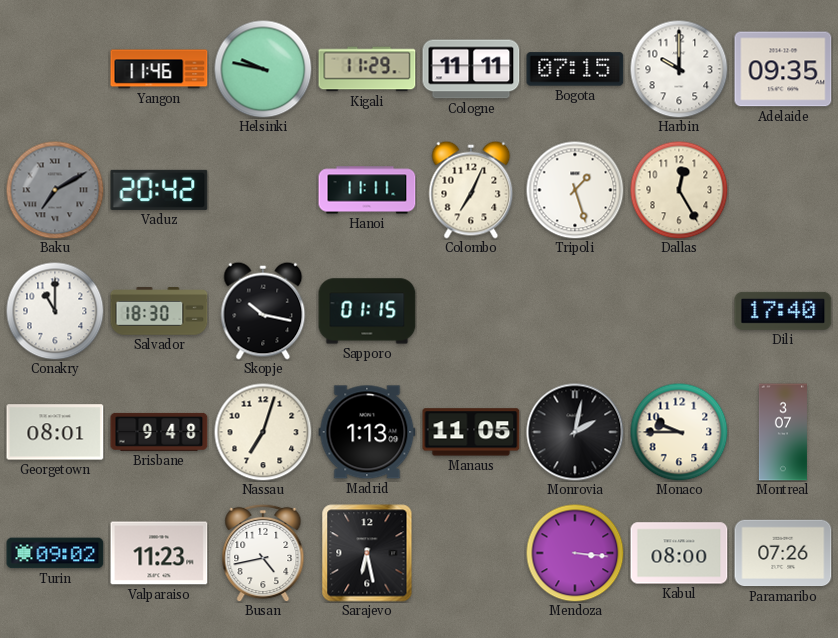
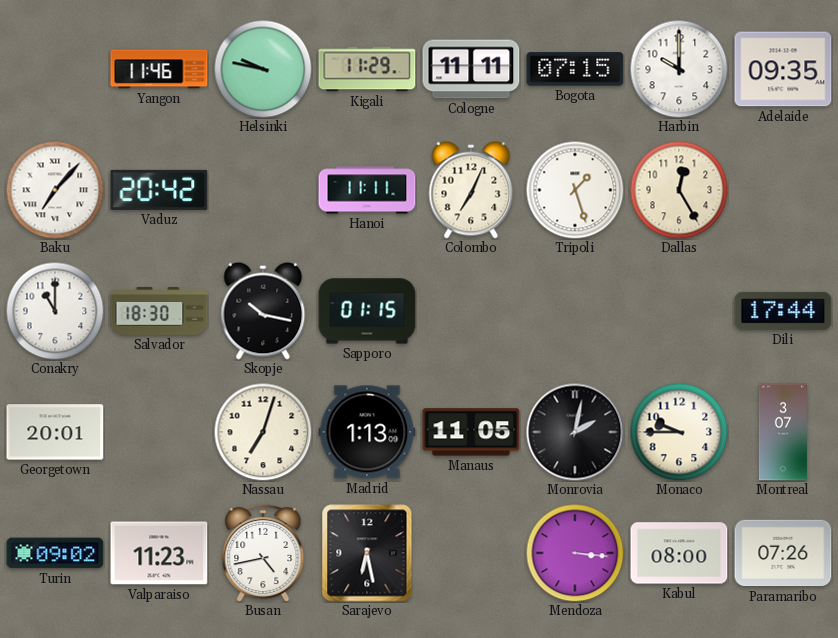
Baku: 7:10 -> 7:07 (55, 190)
Baku dial: grey -> white (55, 190)
Dili: 17:40 -> 17:44 (783, 311)
Georgetown: 08:01 -> 20:01 (55, 432)
Brisbane: 9:48 -> none (159, 432)
